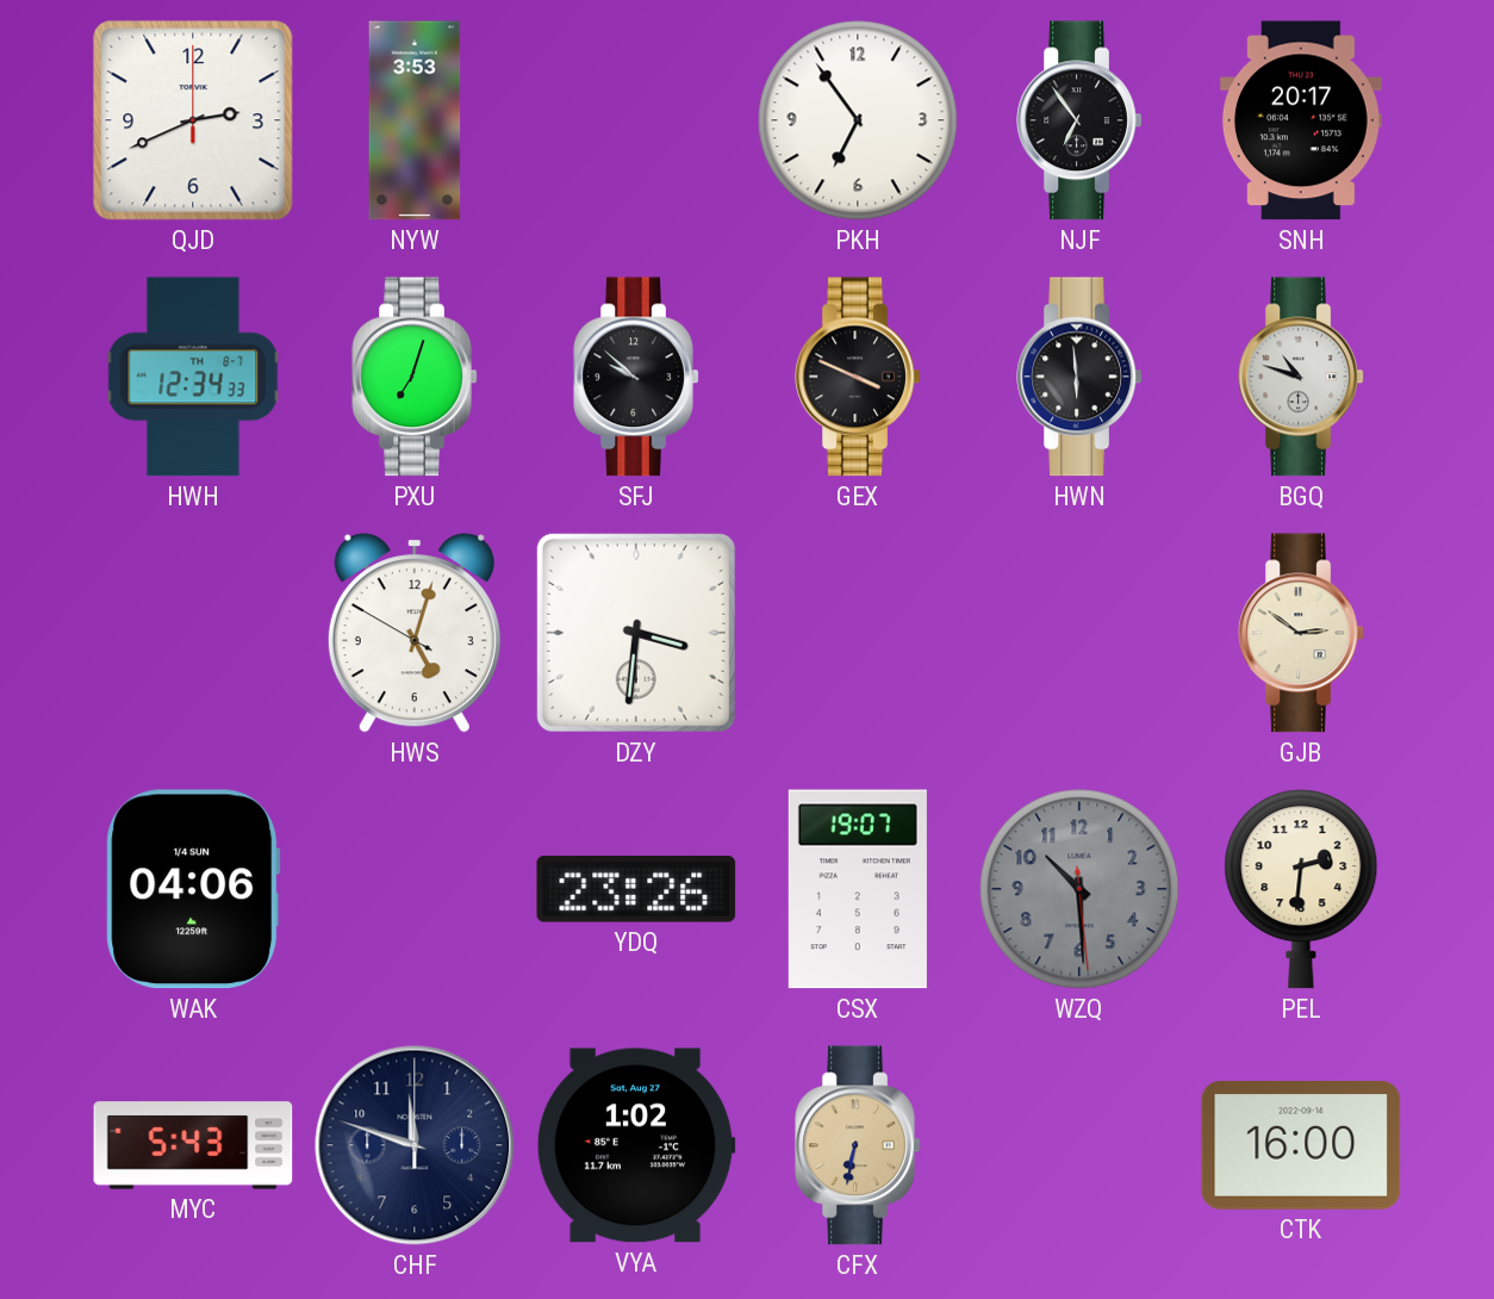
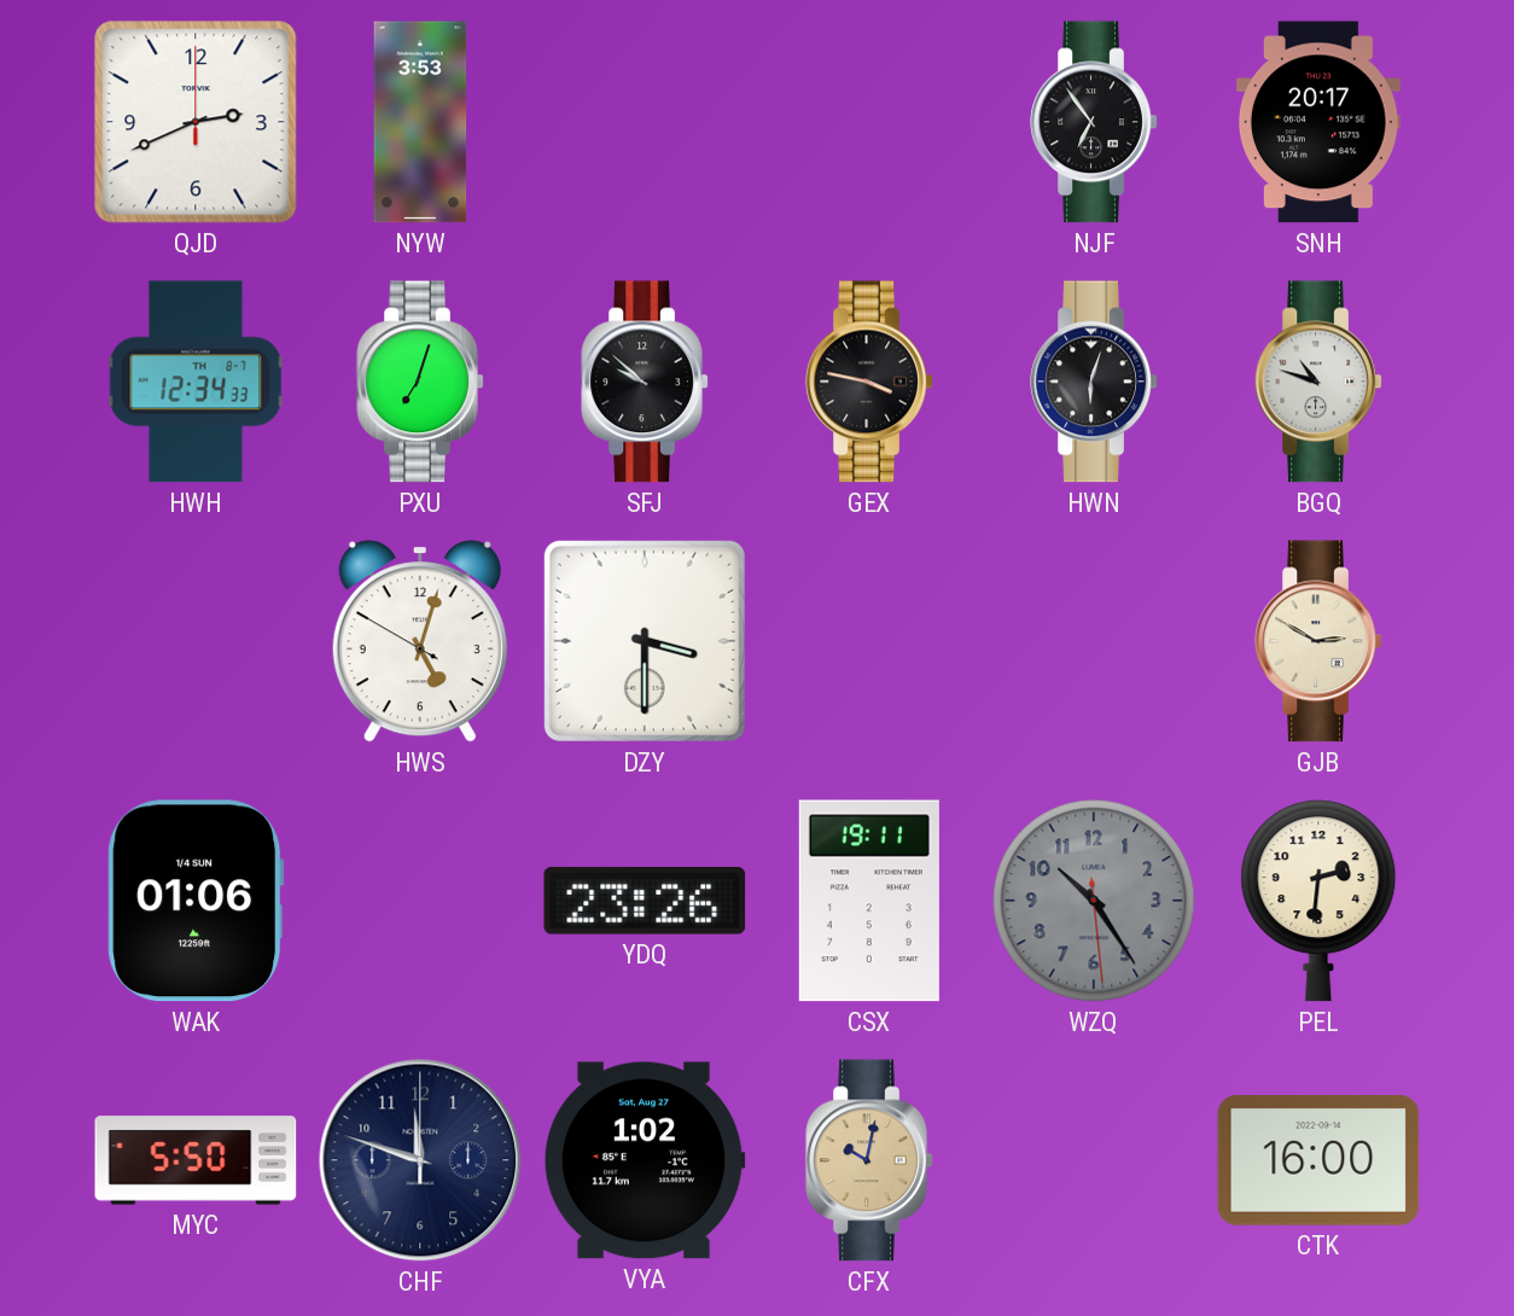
PKH: 6:54 -> none (858, 120)
GEX: 3:49 -> 3:47 (869, 382)
HWN: 5:59 -> 6:03 (1094, 382)
DZY: 3:31 -> 3:30 (645, 641)
GJB: 2:51 -> 2:50 (1318, 641)
WAK: 04:06 -> 01:06 (196, 901)
CSX: 19:07 -> 19:11 (869, 901)
WZQ: 10:29 -> 10:24 (1094, 901)
MYC: 5:43 -> 5:50 (196, 1160)
CFX: 6:32 -> 10:02 (869, 1160)
